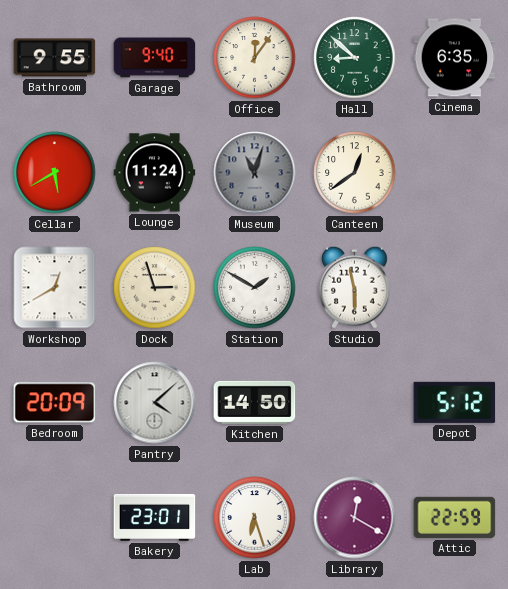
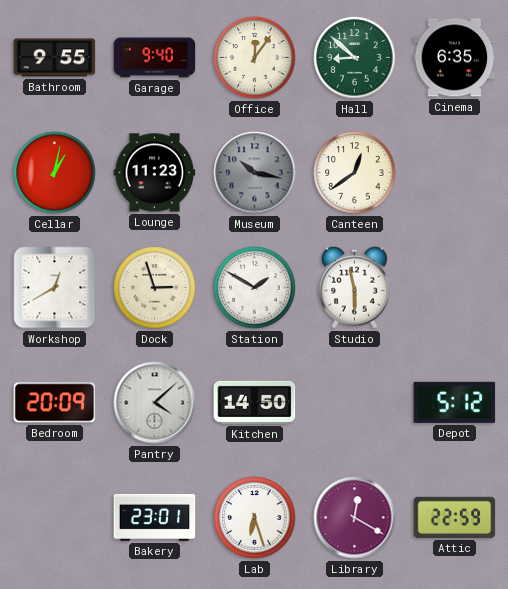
Cellar: 5:40 -> 1:02 (55, 173)
Lounge: 11:24 -> 11:23 (155, 173)
Museum: 11:03 -> 10:17 (255, 173)
